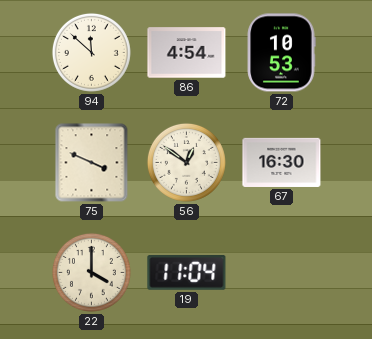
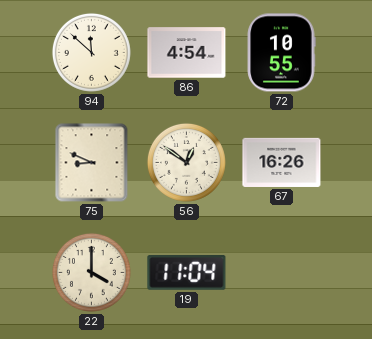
72: 10:53 -> 10:55 (281, 53)
75: 3:49 -> 8:49 (92, 163)
67: 16:30 -> 16:26 (282, 162)
